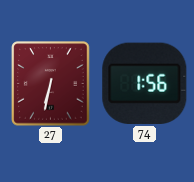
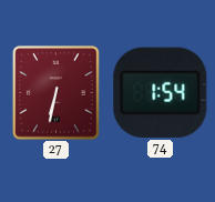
74: 1:56 -> 1:54 (161, 92)
